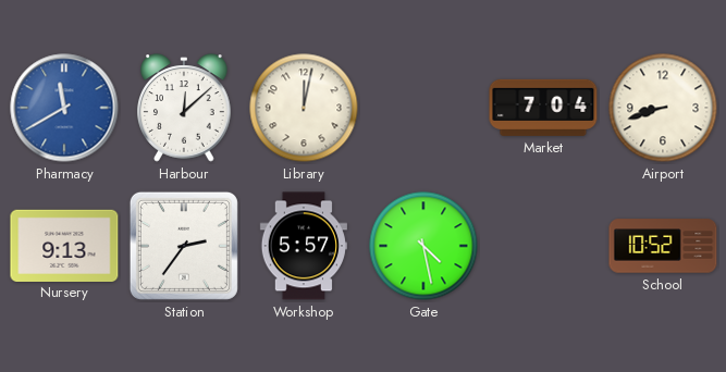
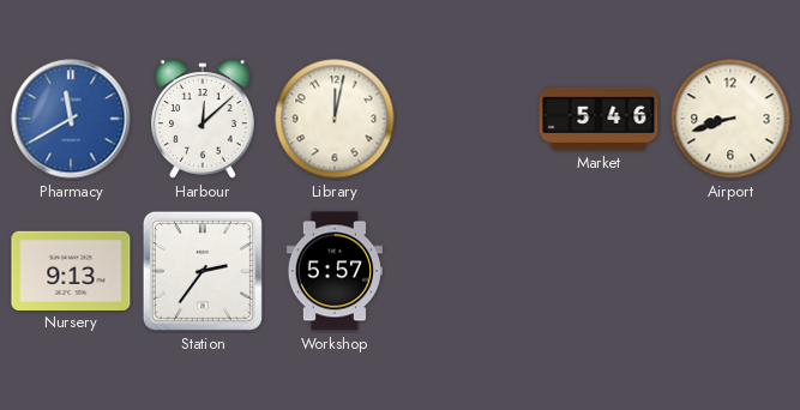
Market: 7:04 -> 5:46 (599, 119)
Gate: 4:28 -> none (423, 246)
School: 10:52 -> none (663, 246)
